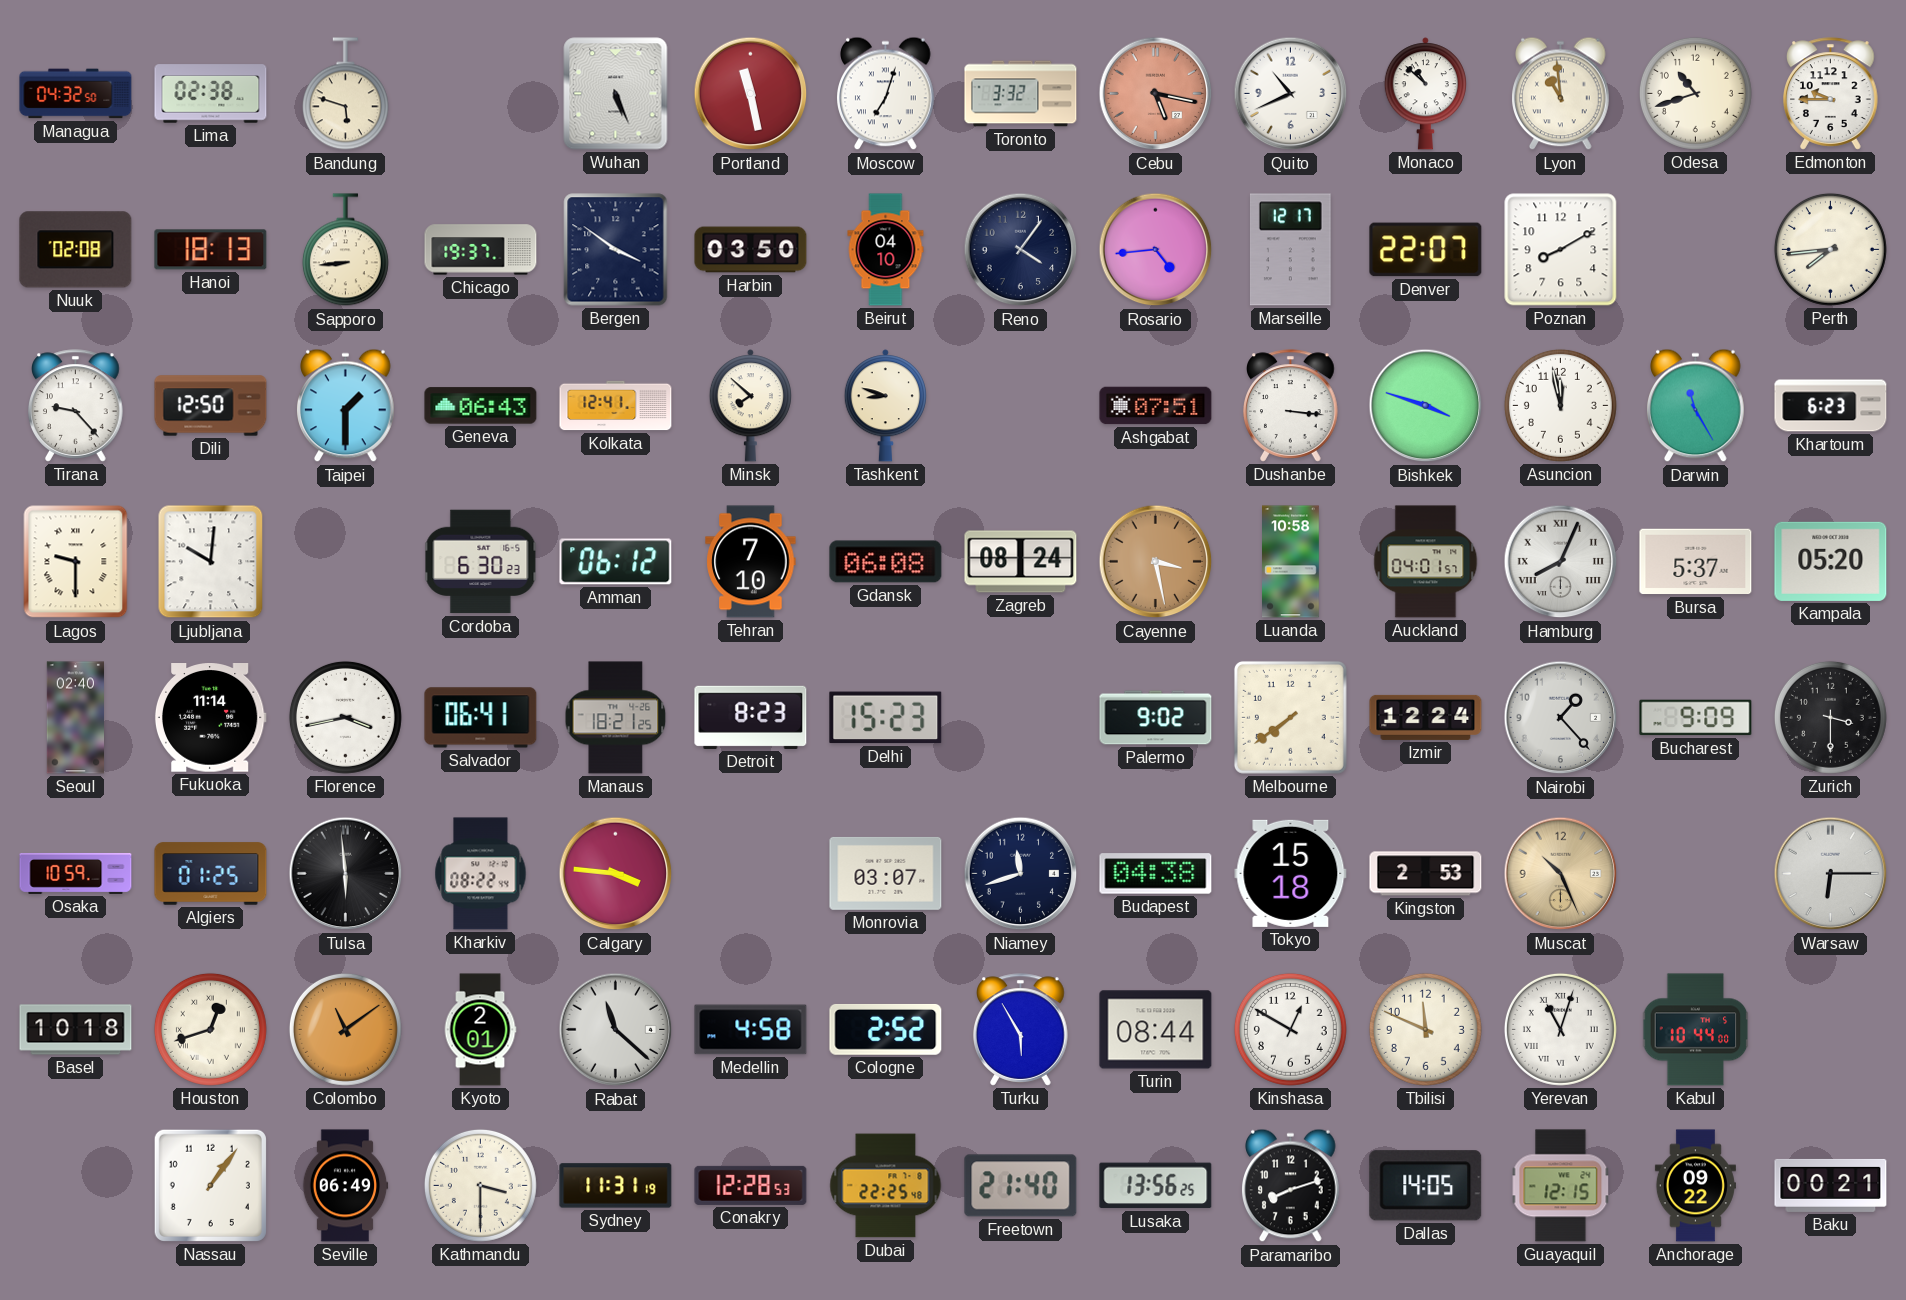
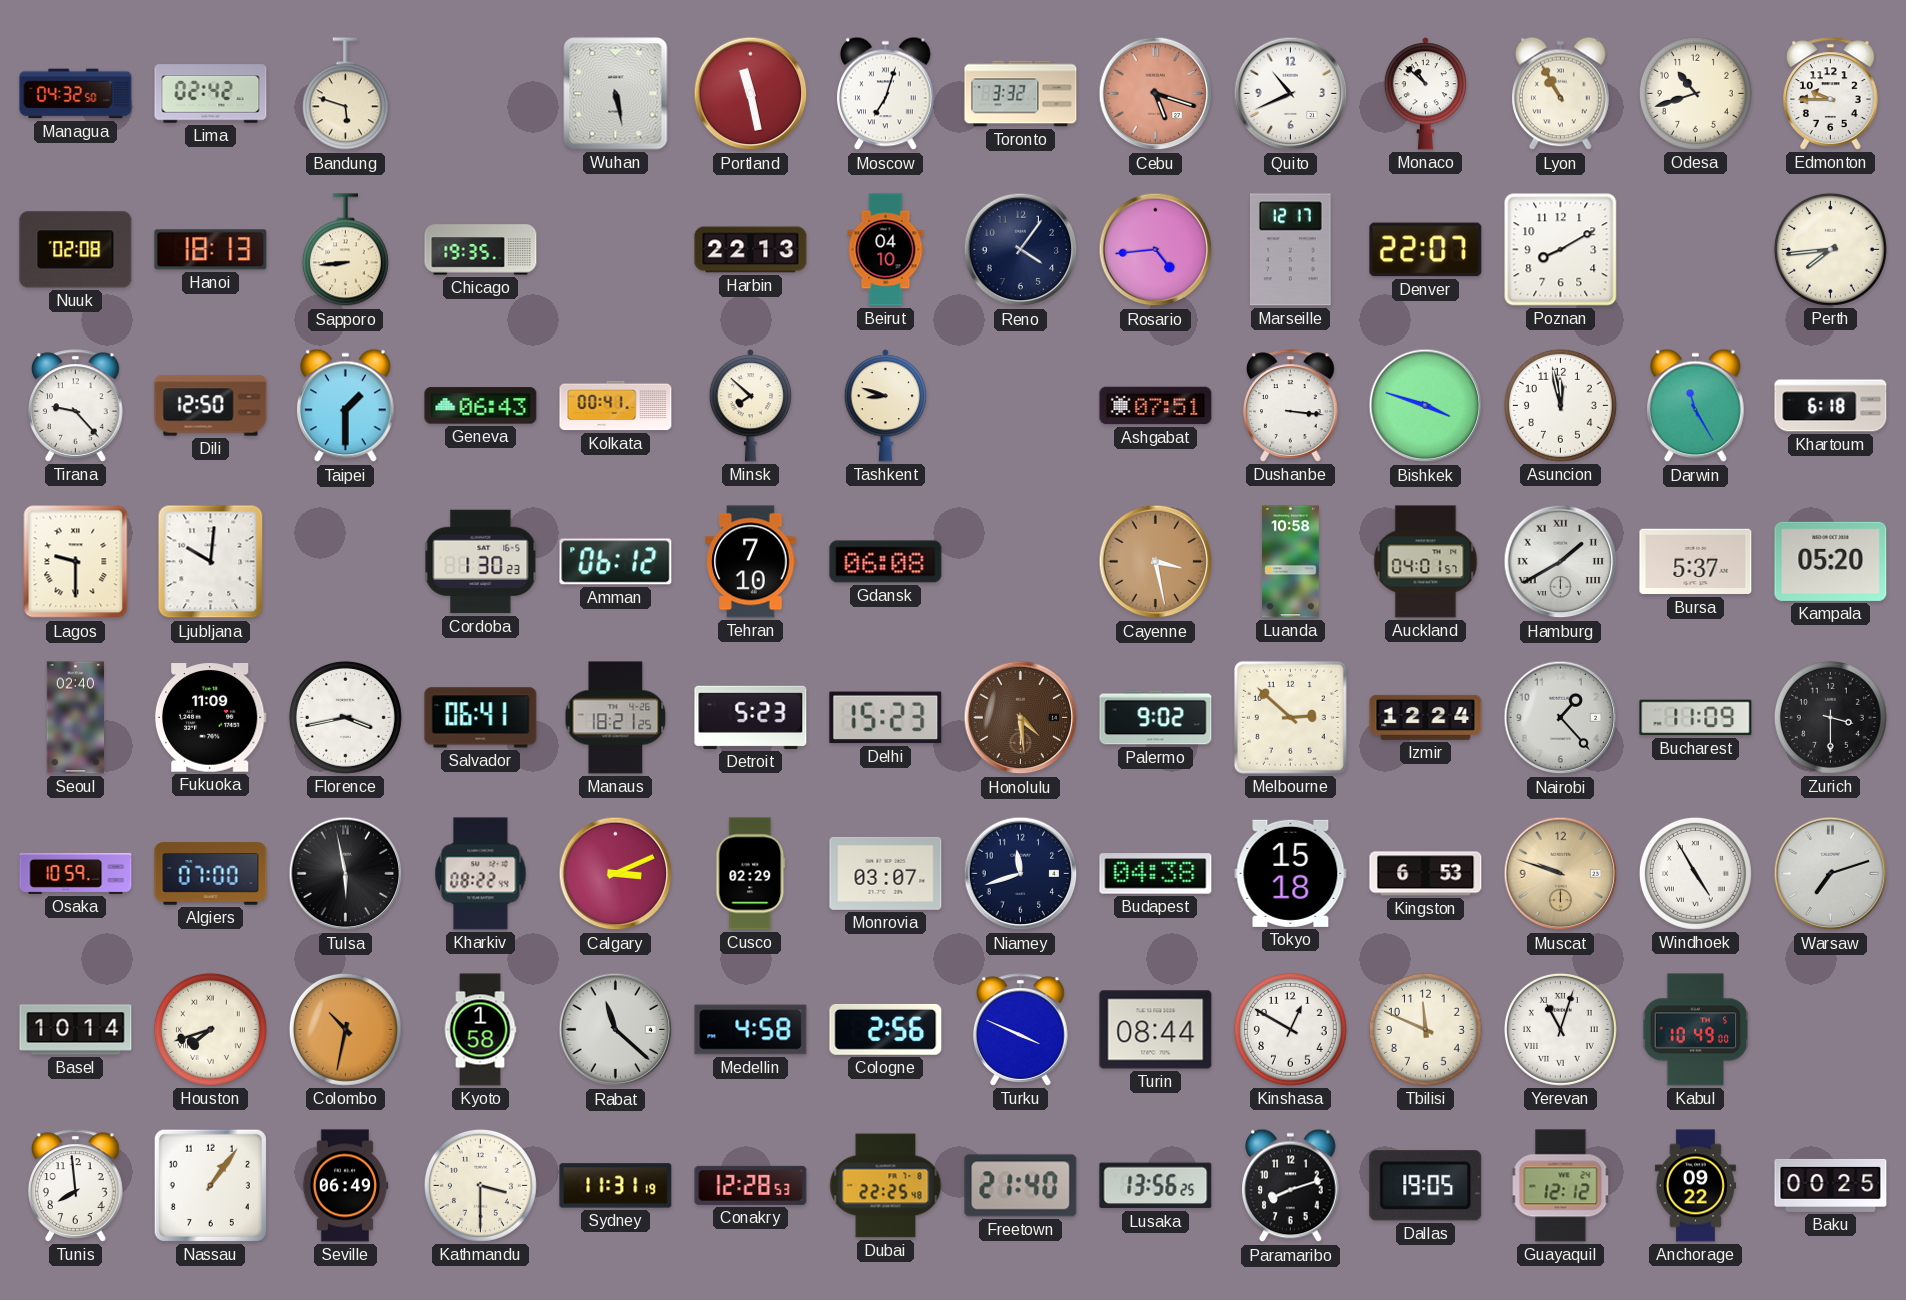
Lima: 02:38 -> 02:42 (211, 94)
Wuhan: 5:26 -> 5:28 (616, 94)
Cebu: 5:17 -> 5:18 (1156, 94)
Lyon: 10:59 -> 10:55 (1561, 94)
Chicago: 19:37 -> 19:35 (481, 250)
Bergen: 3:51 -> none (616, 250)
Harbin: 03:50 -> 22:13 (751, 250)
Kolkata: 12:41 -> 00:41 (616, 406)
Khartoum: 6:23 -> 6:18 (1831, 406)
Cordoba: 6:30 -> 1:30 (481, 562)
Zagreb: 08:24 -> none (1021, 562)
Hamburg: 8:04 -> 1:40 (1561, 562)
Fukuoka: 11:14 -> 11:09 (210, 718)
Detroit: 8:23 -> 5:23 (751, 717)
Honolulu: none -> 4:29 (1021, 718)
Melbourne: 7:39 -> 2:52 (1290, 717)
Bucharest: 9:09 -> 11:09 (1696, 718)
Algiers: 01:25 -> 07:00 (211, 874)
Tulsa: 5:59 -> 5:58 (346, 874)
Calgary: 3:46 -> 3:11 (616, 874)
Cusco: none -> 02:29 (751, 874)
Kingston: 2:53 -> 6:53 (1426, 874)
Muscat: 10:26 -> 9:48 (1561, 874)
Windhoek: none -> 4:55 (1695, 873)
Warsaw: 6:15 -> 7:12 (1831, 874)
Basel: 10:18 -> 10:14 (76, 1030)
Houston: 12:42 -> 7:42 (210, 1029)
Colombo: 11:09 -> 10:32 (345, 1029)
Kyoto: 2:01 -> 1:58 (480, 1030)
Cologne: 2:52 -> 2:56 (886, 1030)
Turku: 5:55 -> 3:49 (1021, 1030)
Kabul: 10:44 -> 10:49 (1696, 1030)
Tunis: none -> 7:59 (76, 1186)
Dallas: 14:05 -> 19:05 (1426, 1186)
Guayaquil: 12:15 -> 12:12 (1561, 1186)
Baku: 00:21 -> 00:25 (1831, 1185)
